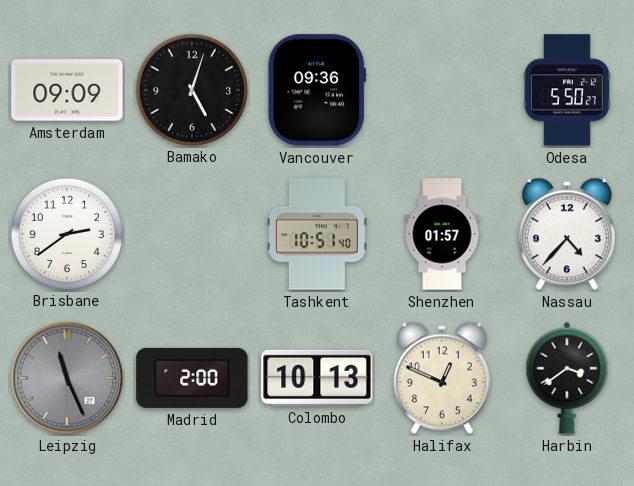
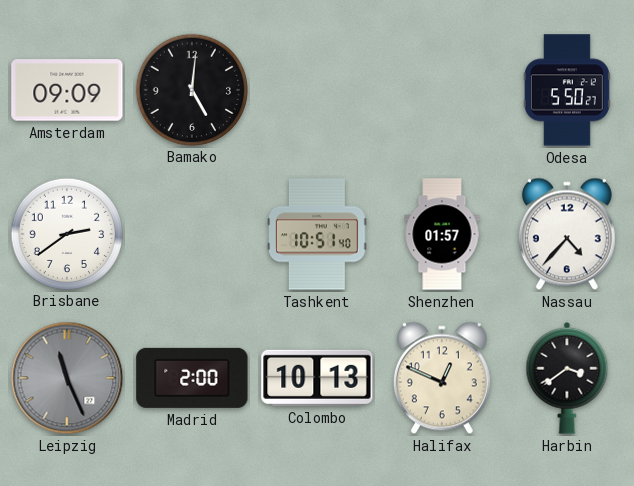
Bamako: 5:03 -> 5:01 (191, 89)
Vancouver: 09:36 -> none (317, 90)
